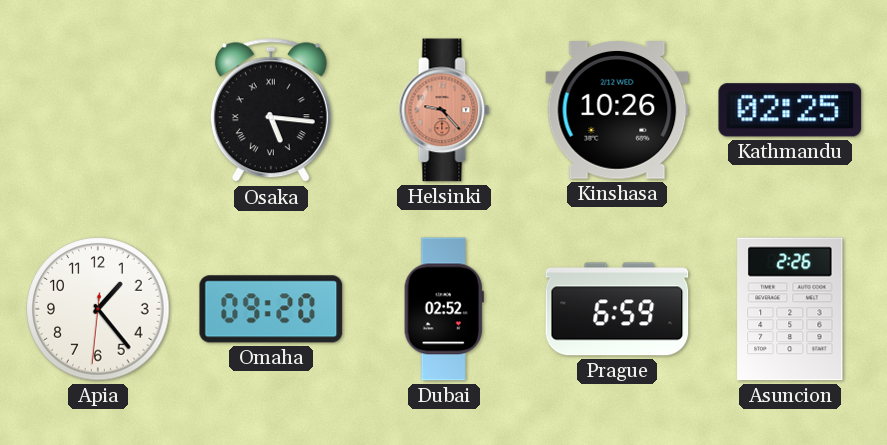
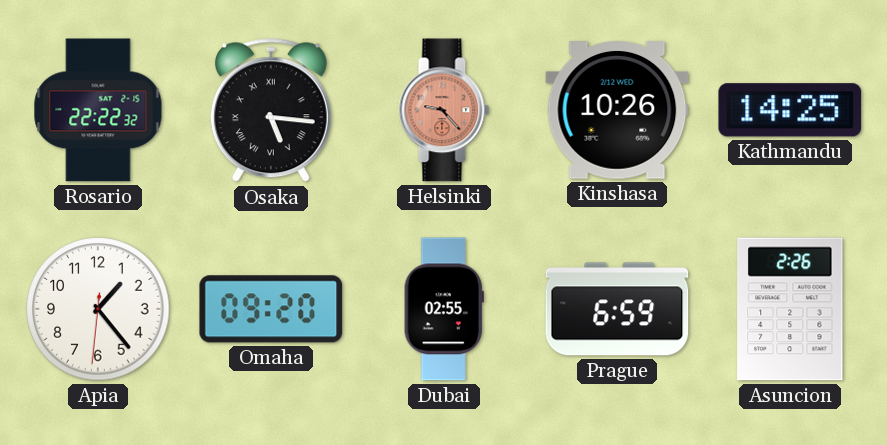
Rosario: none -> 22:22 (98, 110)
Kathmandu: 02:25 -> 14:25 (790, 110)
Dubai: 02:52 -> 02:55 (444, 309)
